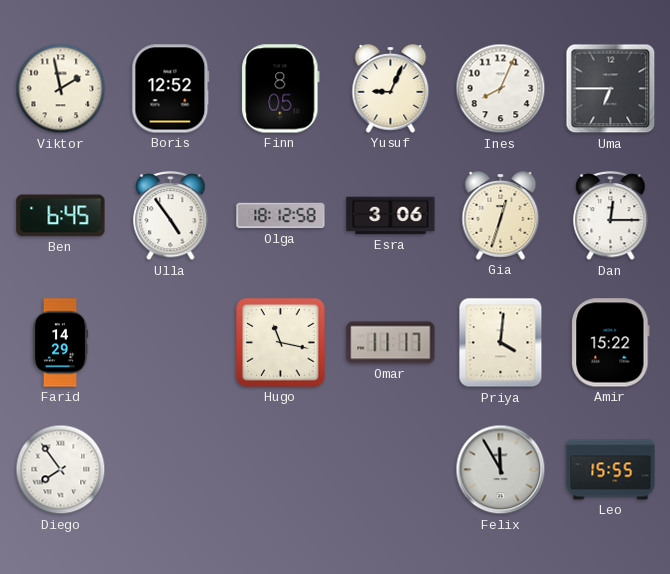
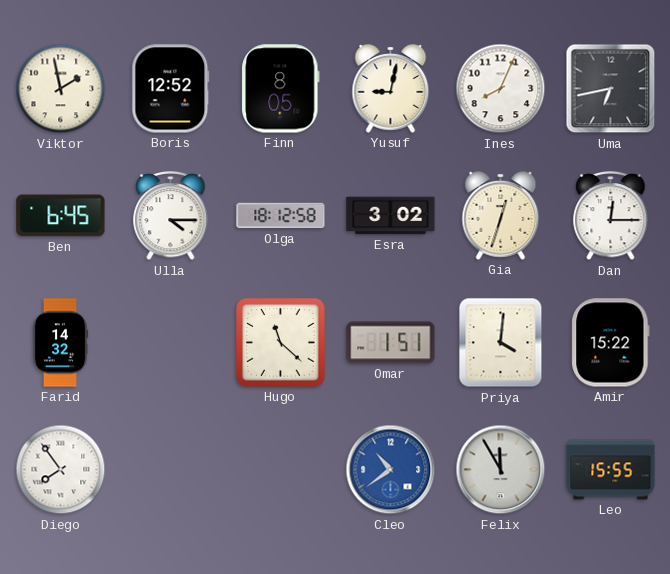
Yusuf: 9:04 -> 9:02 (391, 89)
Uma: 6:45 -> 6:43 (611, 89)
Ulla: 4:54 -> 4:15 (171, 217)
Esra: 3:06 -> 3:02 (391, 216)
Farid: 14:29 -> 14:32 (60, 343)
Hugo: 11:17 -> 11:22 (281, 343)
Omar: 11:17 -> 1:51 (391, 343)
Cleo: none -> 10:39 (391, 470)
